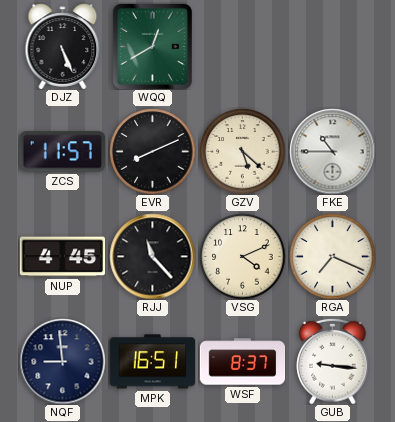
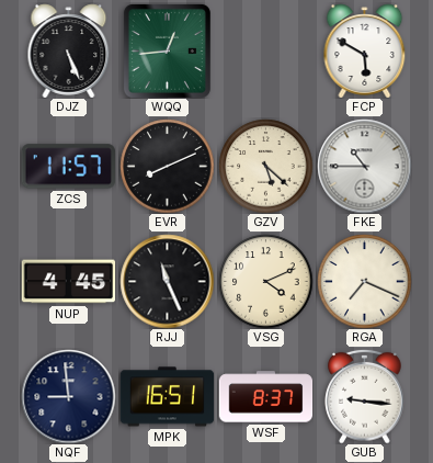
WQQ: 12:40 -> 12:44 (167, 50)
FCP: none -> 5:50 (365, 50)
RJJ: 11:23 -> 11:26 (167, 281)
